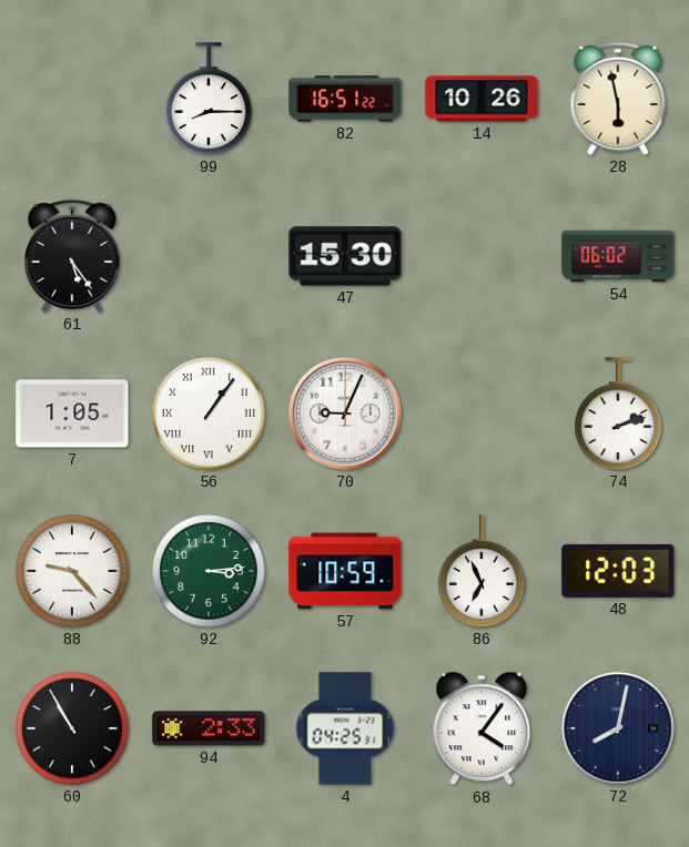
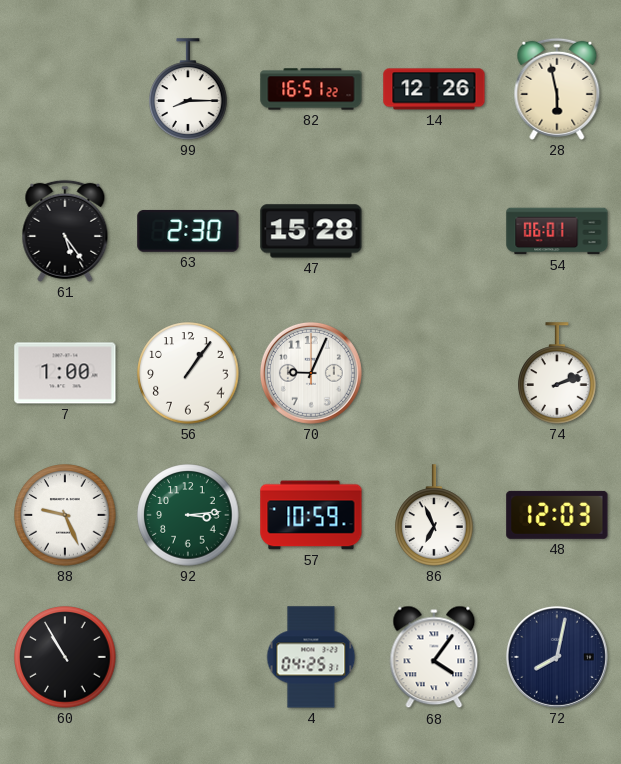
14: 10:26 -> 12:26 (434, 89)
63: none -> 2:30 (188, 231)
47: 15:30 -> 15:28 (311, 231)
54: 06:02 -> 06:01 (557, 231)
7: 1:05 -> 1:00 (65, 373)
56 numerals: Roman -> Arabic (188, 373)
88: 9:23 -> 9:26 (65, 515)
94: 2:33 -> none (209, 728)
